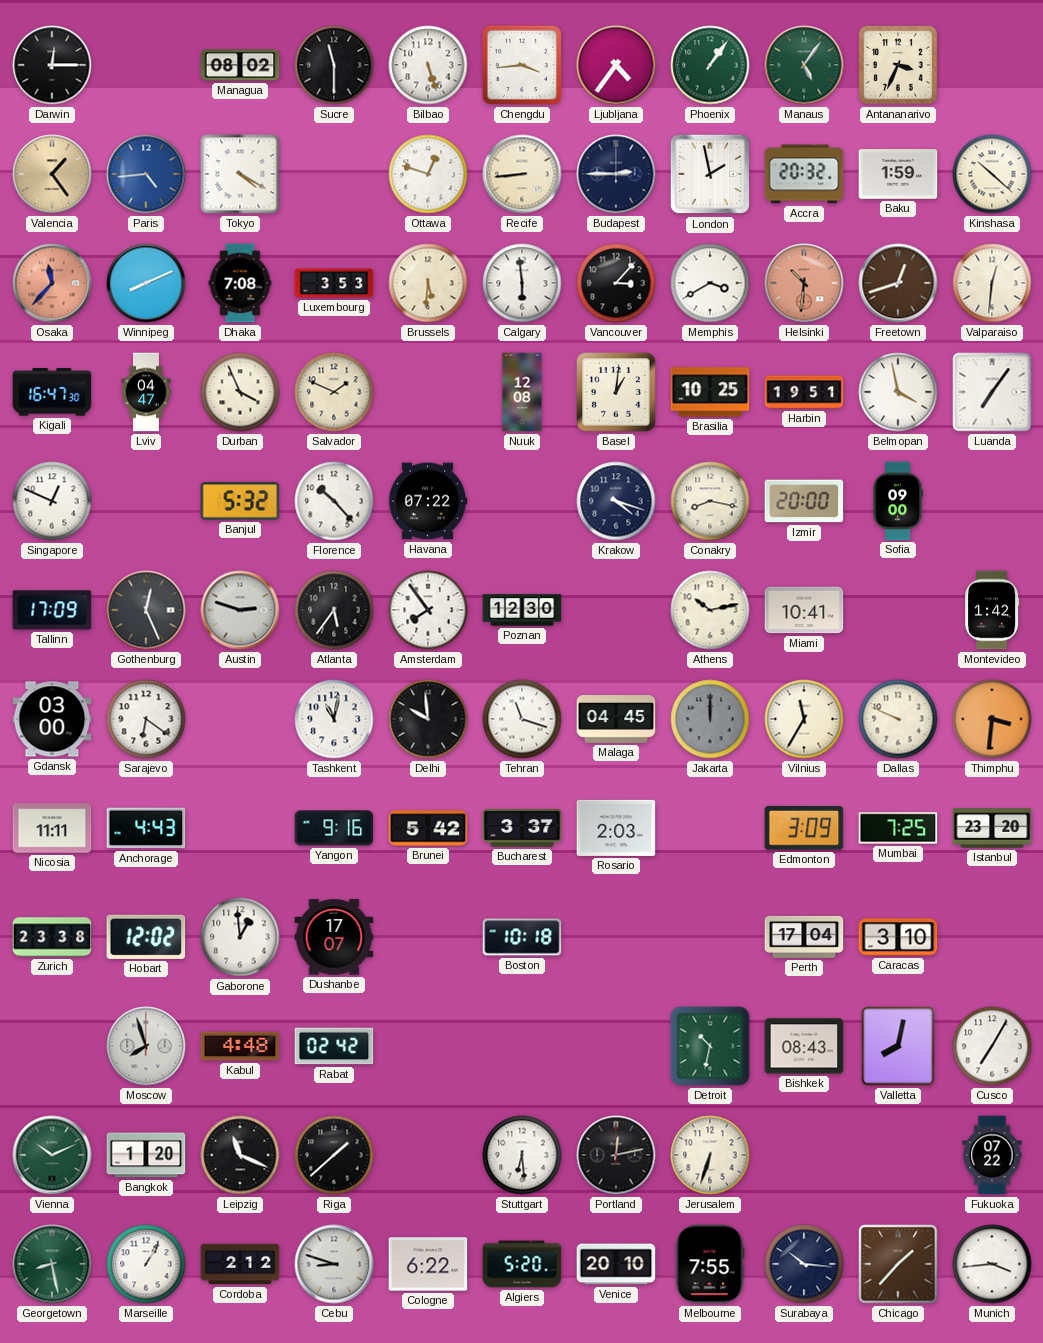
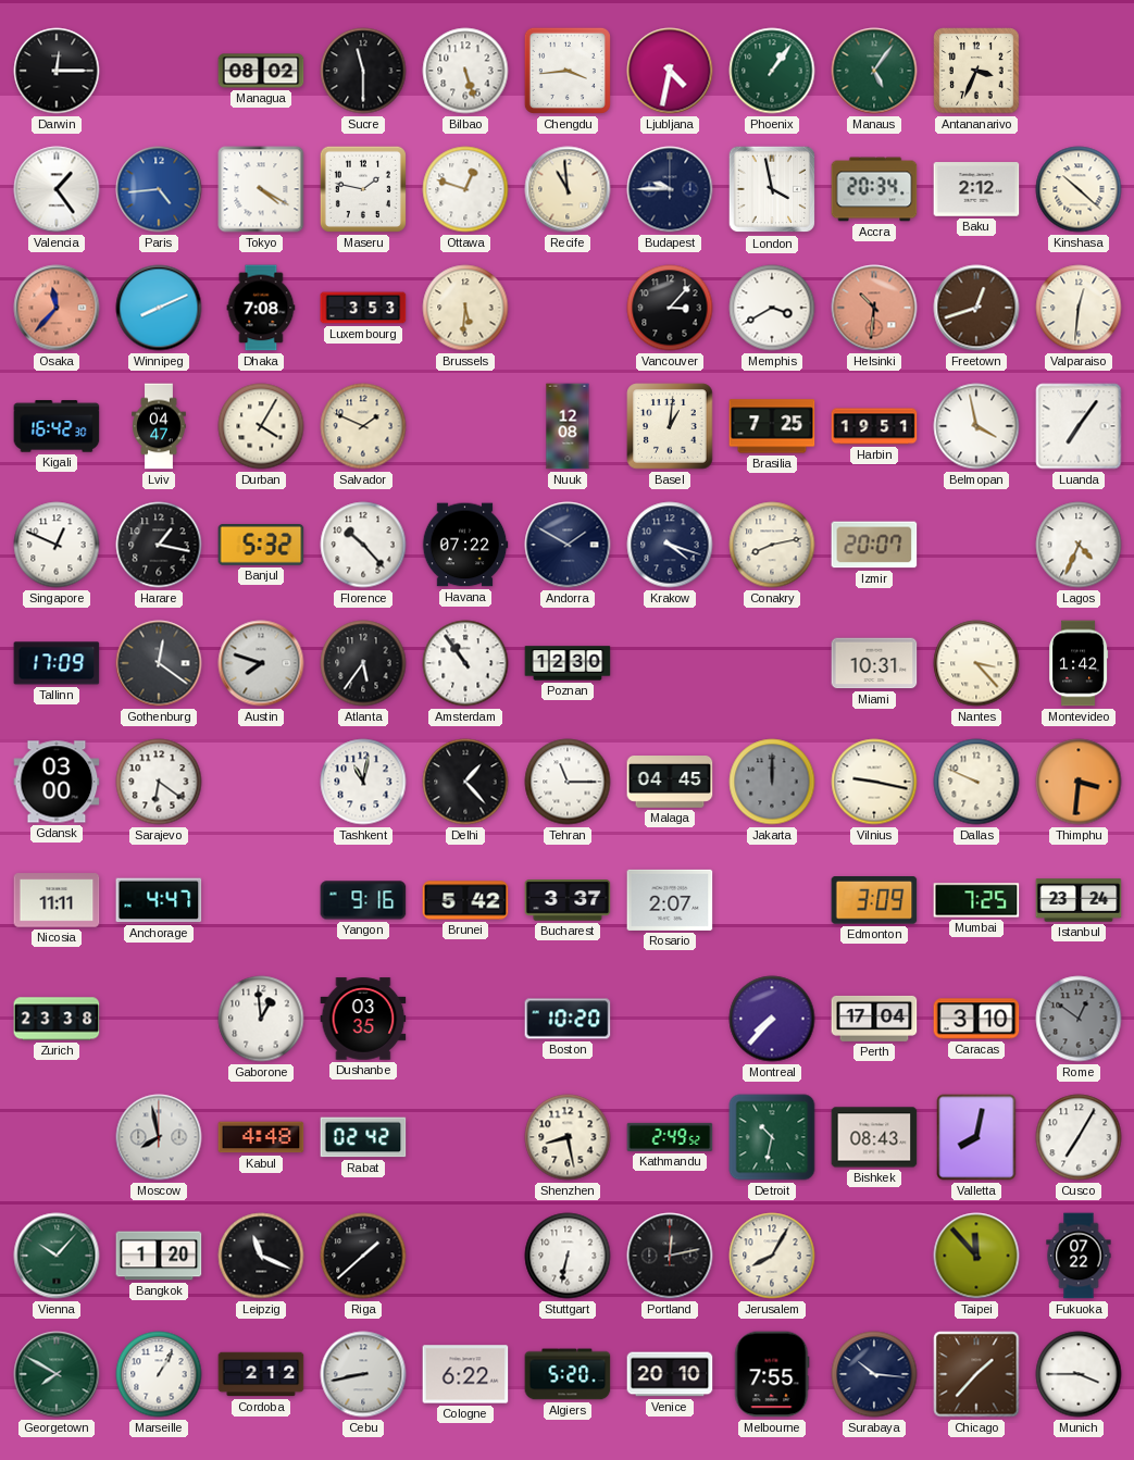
Ljubljana: 4:36 -> 4:32 (670, 71)
Valencia dial: champagne -> white (57, 189)
Maseru: none -> 1:47 (363, 189)
Recife: 8:44 -> 10:59 (568, 189)
Budapest: 2:45 -> 9:45 (670, 189)
London: 1:58 -> 3:58 (772, 189)
Accra: 20:32 -> 20:34 (874, 189)
Baku: 1:59 -> 2:12 (976, 189)
Calgary: 5:59 -> none (522, 283)
Kigali: 16:47 -> 16:42 (57, 426)
Durban: 3:56 -> 4:05 (261, 426)
Brasilia: 10:25 -> 7:25 (772, 426)
Harare: none -> 1:17 (159, 545)
Andorra: none -> 1:50 (568, 545)
Conakry: 8:17 -> 8:13 (772, 545)
Izmir: 20:00 -> 20:07 (874, 545)
Sofia: 09:00 -> none (897, 501)
Lagos: none -> 4:34 (1079, 545)
Gothenburg: 12:26 -> 12:21 (159, 663)
Austin: 2:48 -> 7:48 (261, 663)
Amsterdam: 7:54 -> 10:54 (465, 663)
Athens: 10:13 -> none (710, 610)
Miami: 10:41 -> 10:31 (874, 663)
Nantes: none -> 3:23 (976, 663)
Delhi: 9:59 -> 1:23 (465, 782)
Tehran: 11:18 -> 11:15 (568, 782)
Vilnius: 11:35 -> 9:17 (874, 782)
Anchorage: 4:43 -> 4:47 (159, 900)
Rosario: 2:03 -> 2:07 (670, 900)
Istanbul: 23:20 -> 23:24 (1079, 900)
Hobart: 12:02 -> none (146, 937)
Dushanbe: 17:07 -> 03:35 (363, 1019)
Boston: 10:18 -> 10:20 (568, 1019)
Montreal: none -> 7:37 (772, 1019)
Rome: none -> 12:51 (1079, 1019)
Moscow: 7:57 -> 7:58 (159, 1137)
Shenzhen: none -> 8:28 (568, 1137)
Kathmandu: none -> 2:49 (670, 1137)
Vienna: 10:11 -> 10:07 (57, 1256)
Stuttgart: 6:29 -> 6:32 (568, 1256)
Jerusalem: 6:33 -> 8:05 (772, 1256)
Taipei: none -> 11:53 (976, 1256)
Georgetown: 8:28 -> 7:50 (57, 1374)
Cebu: 8:48 -> 8:43 (363, 1374)
Munich: 3:44 -> 3:45 (1079, 1374)
